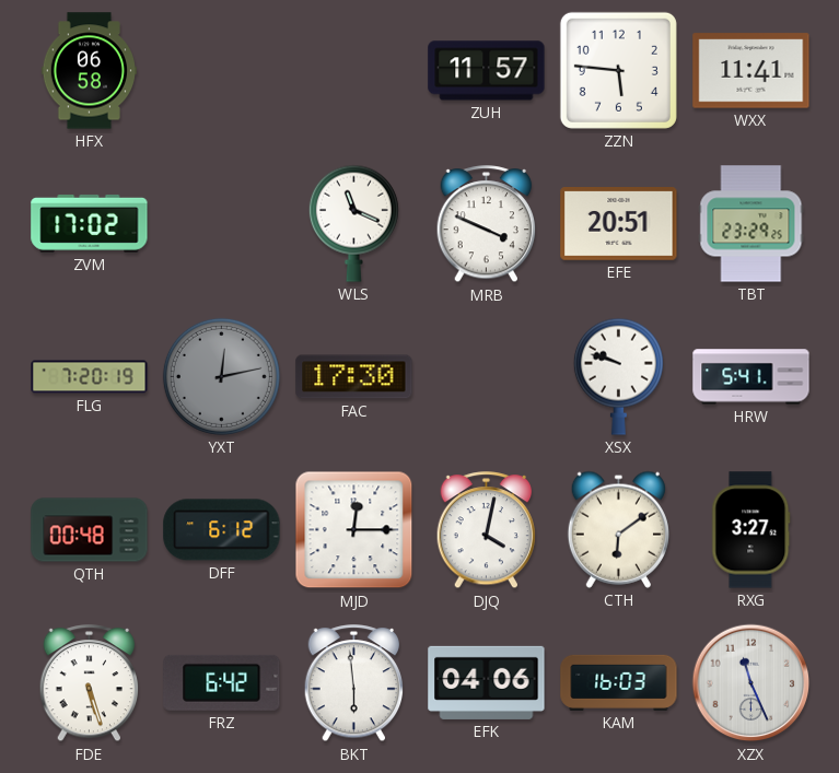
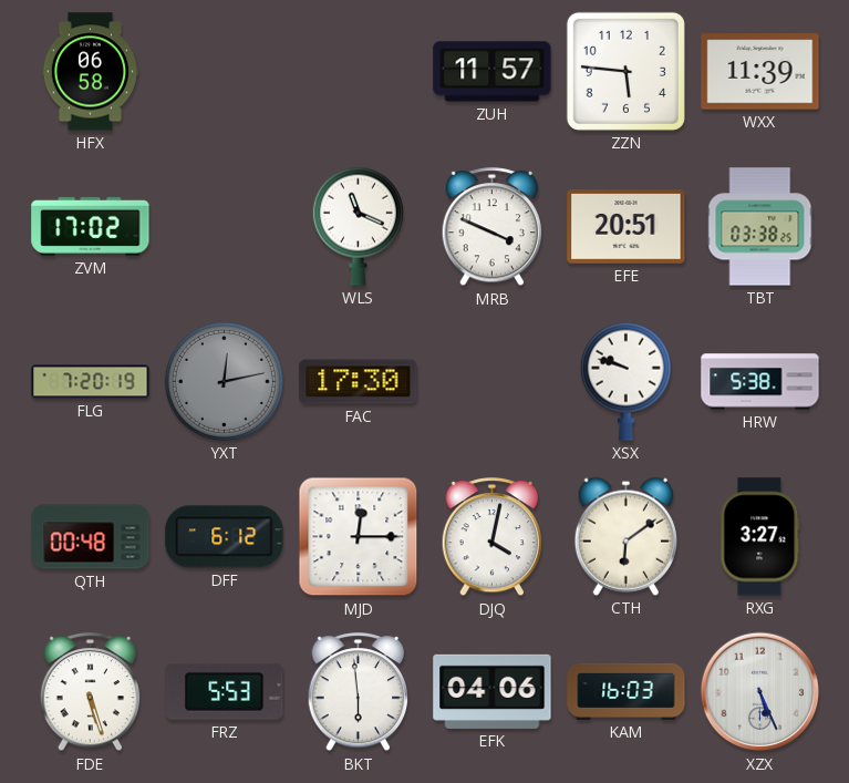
WXX: 11:41 -> 11:39 (760, 72)
TBT: 23:29 -> 03:38 (760, 227)
HRW: 5:41 -> 5:38 (760, 382)
FRZ: 6:42 -> 5:53 (225, 691)
XZX: 11:26 -> 5:26 (760, 692)
